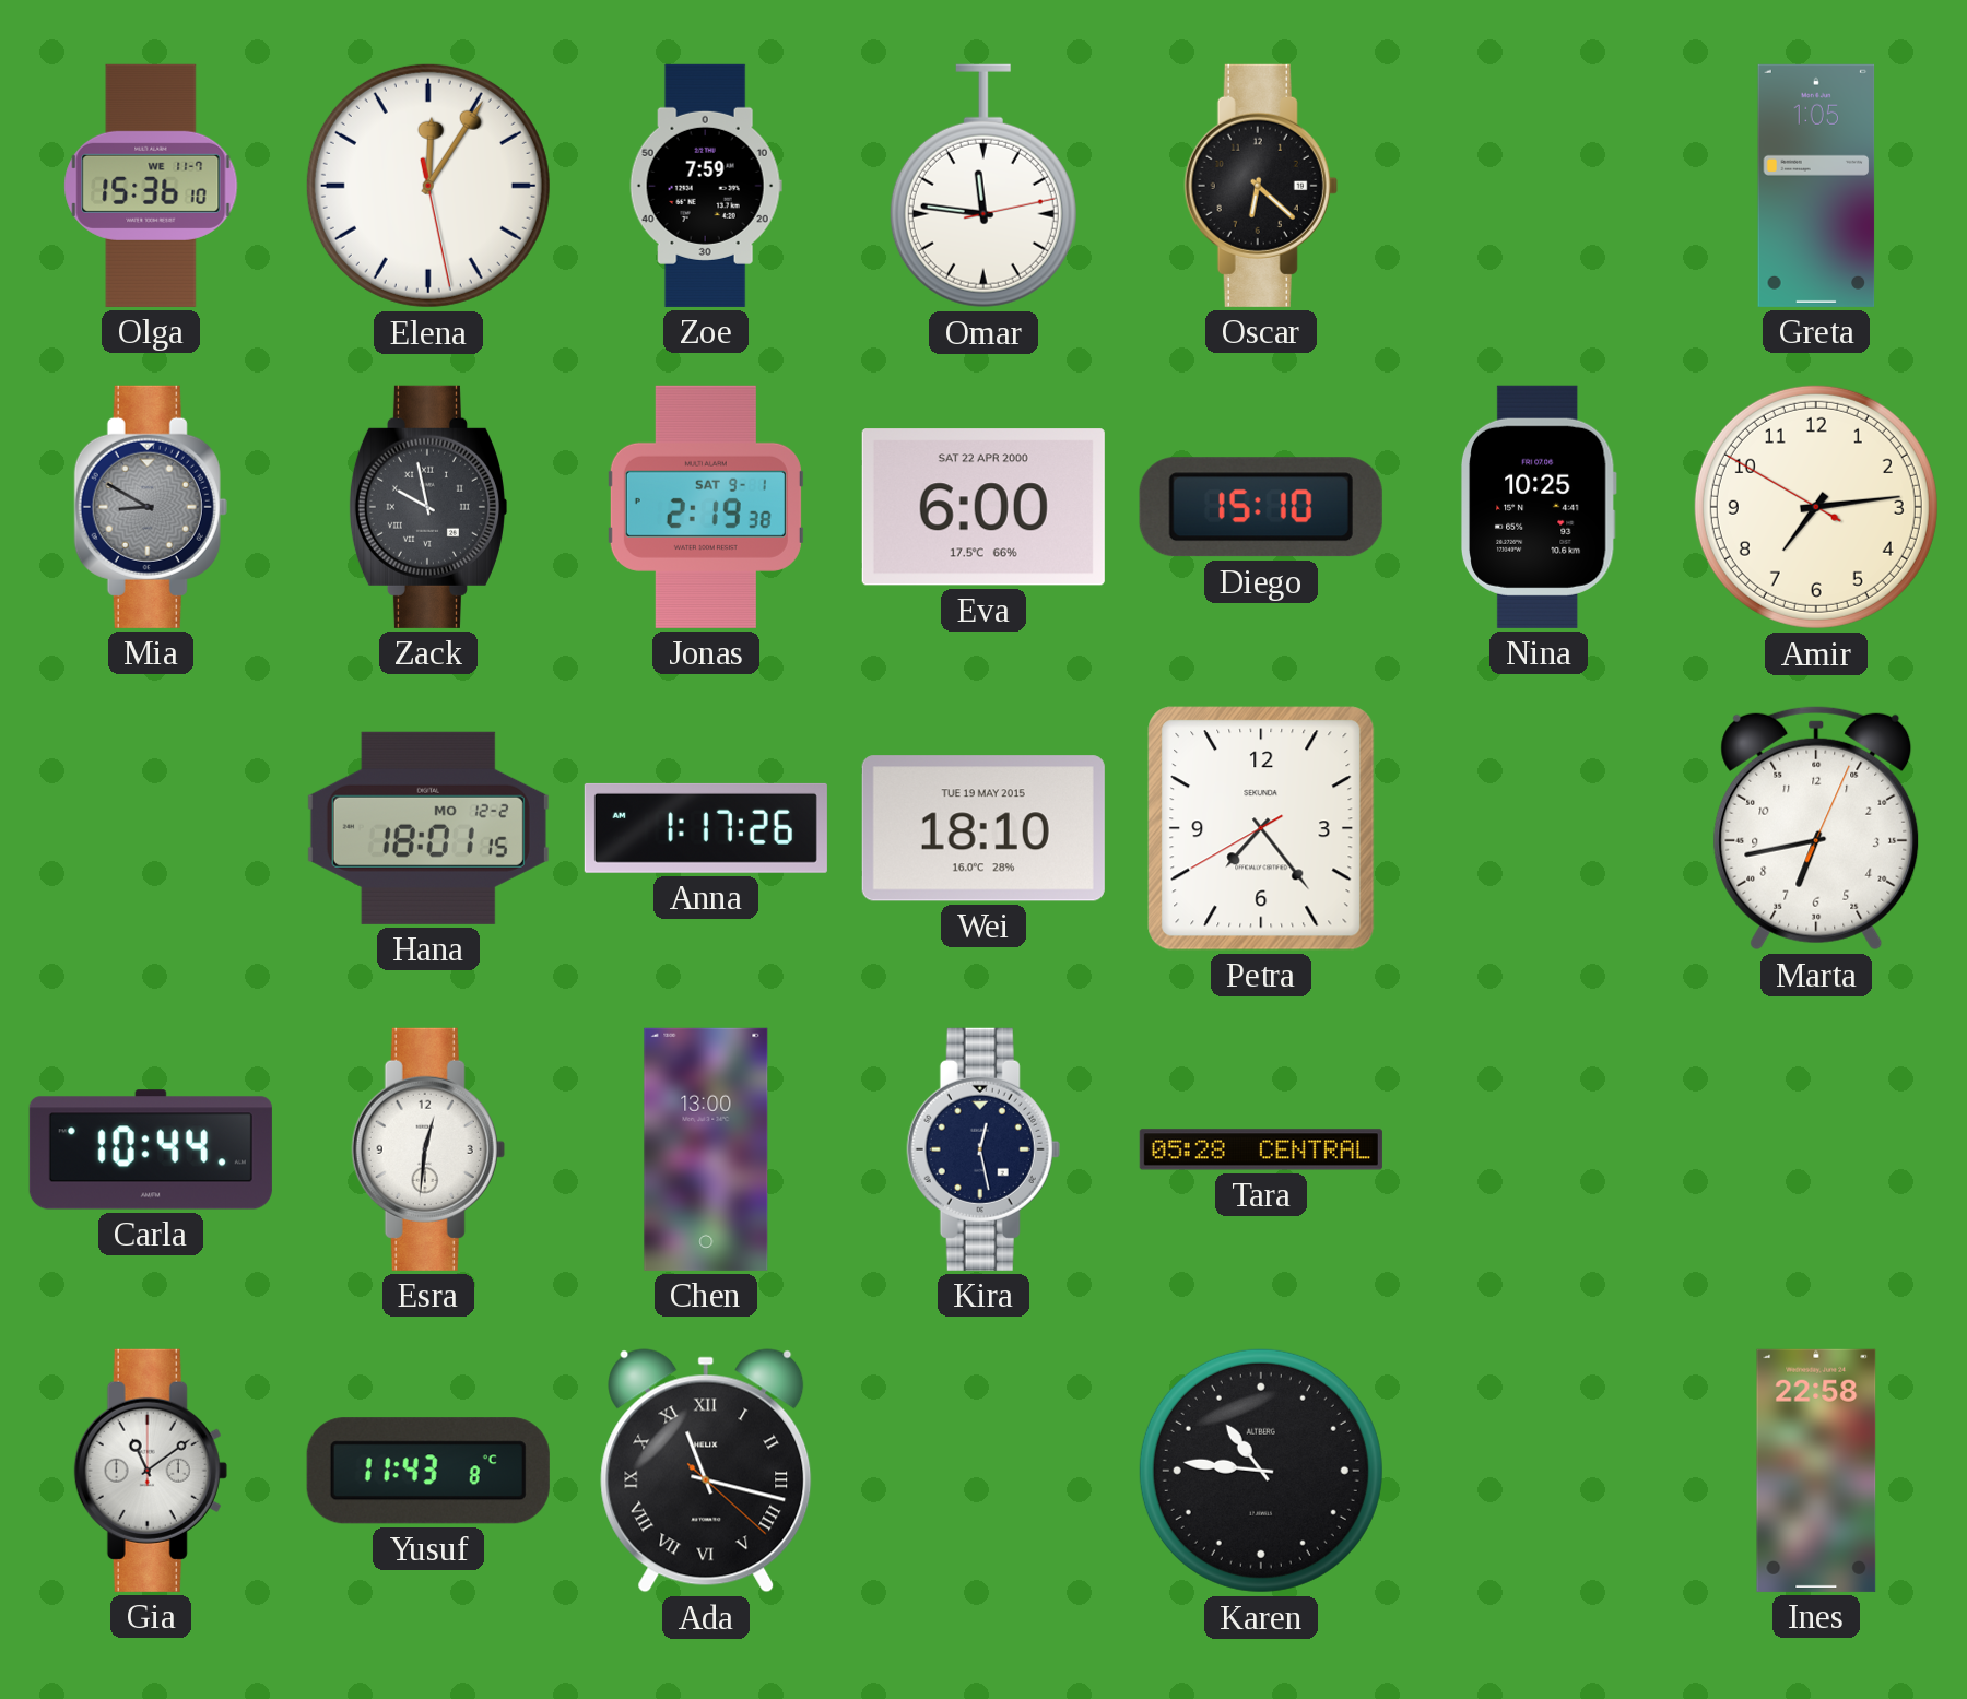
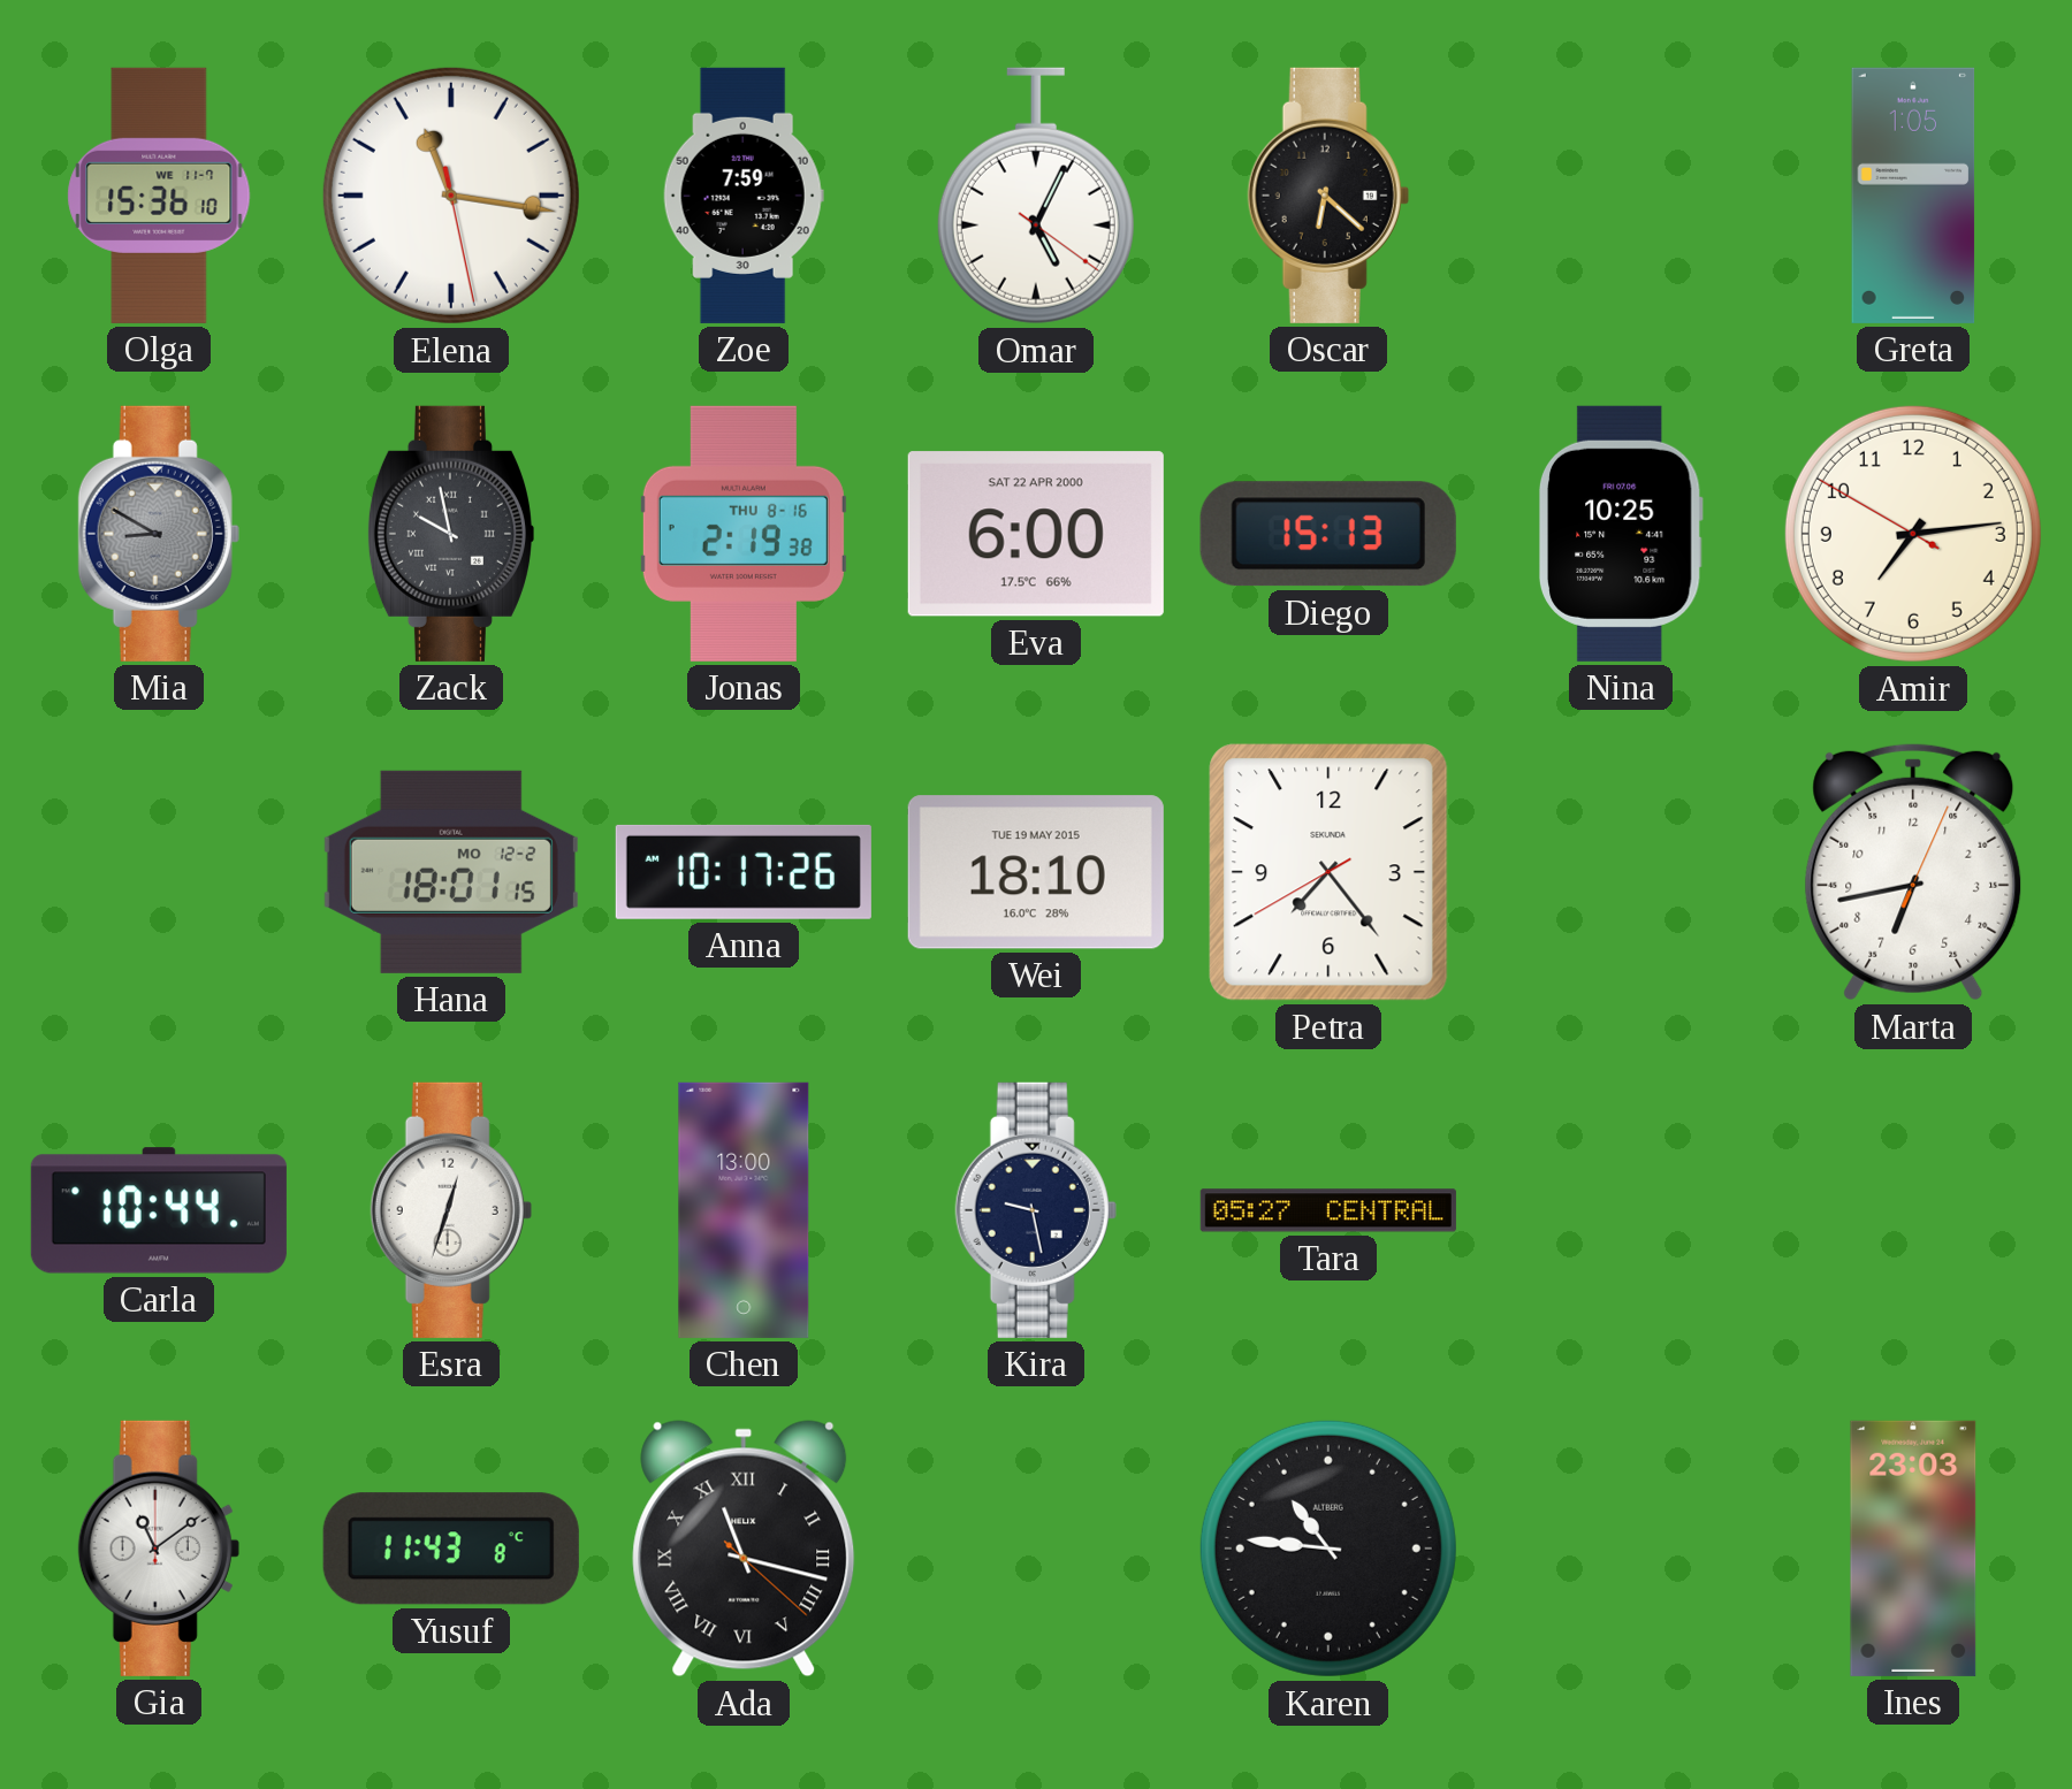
Elena: 12:05 -> 11:16 (451, 196)
Omar: 11:46 -> 5:04 (1036, 196)
Jonas date: SAT 9-1 -> THU 8-16 (744, 534)
Diego: 15:10 -> 15:13 (1328, 534)
Anna: 1:17 -> 10:17 (744, 872)
Esra: 12:31 -> 12:33 (451, 1210)
Kira: 12:28 -> 9:28 (1036, 1210)
Tara: 05:28 -> 05:27 (1328, 1210)
Ines: 22:58 -> 23:03 (1913, 1549)
